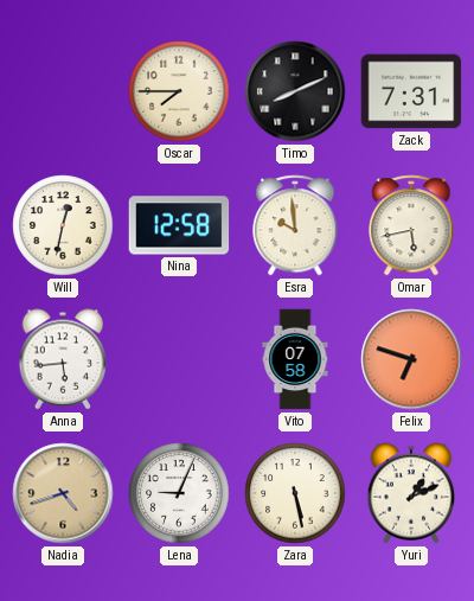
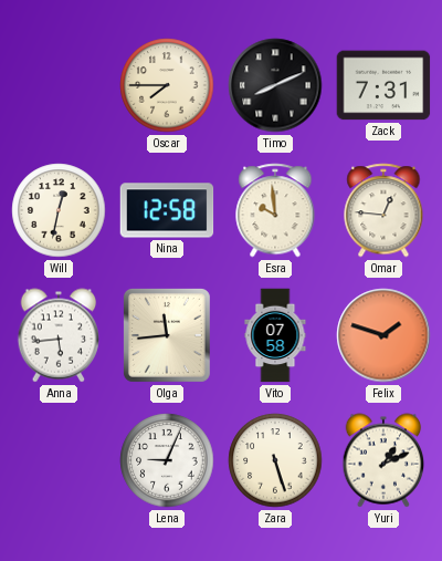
Omar: 5:43 -> 12:46 (383, 210)
Olga: none -> 11:44 (167, 335)
Felix: 6:48 -> 1:48 (383, 335)
Nadia: 4:42 -> none (63, 493)
Zara: 5:28 -> 5:27 (275, 460)
